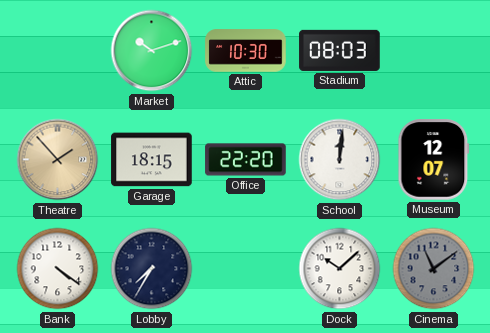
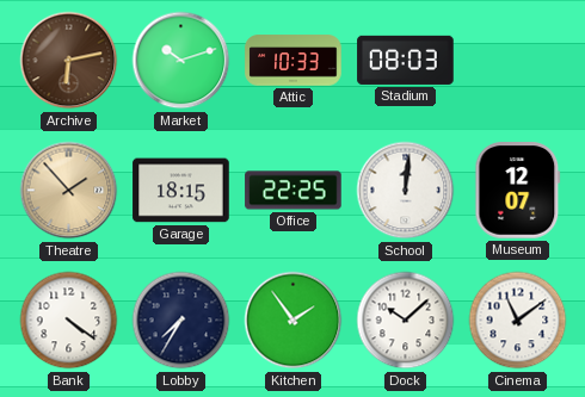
Archive: none -> 6:13 (69, 61)
Attic: 10:30 -> 10:33 (294, 61)
Office: 22:20 -> 22:25 (294, 191)
Kitchen: none -> 1:54 (294, 321)
Cinema dial: grey -> white (518, 321)
